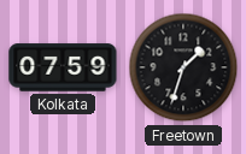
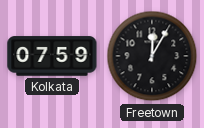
Freetown: 1:33 -> 12:05 (152, 56)
